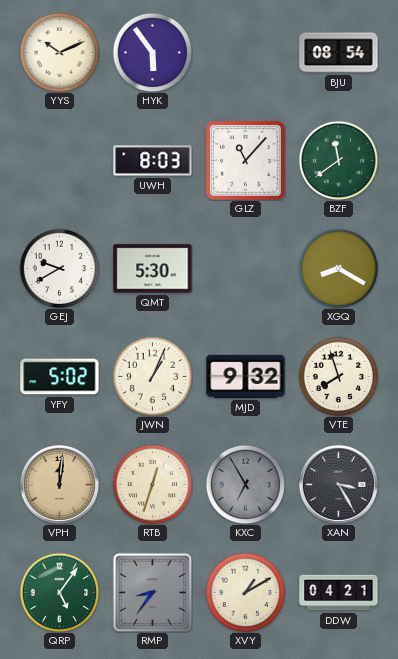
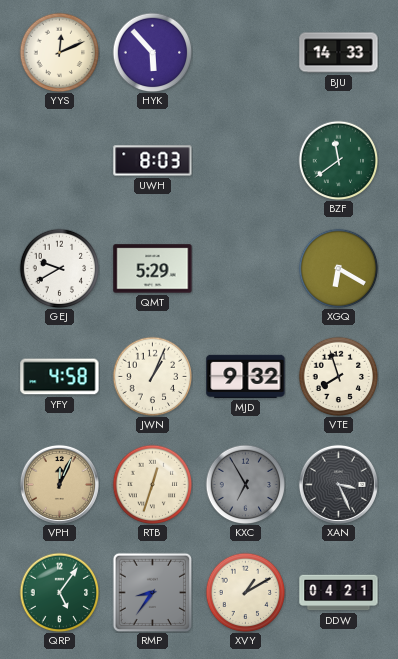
YYS: 10:11 -> 12:11 (59, 52)
HYK: 5:54 -> 5:53 (152, 52)
BJU: 08:54 -> 14:33 (339, 53)
GLZ: 11:07 -> none (246, 161)
QMT: 5:30 -> 5:29 (153, 269)
XGQ: 8:20 -> 6:20 (338, 268)
YFY: 5:02 -> 4:58 (60, 377)
VPH: 12:01 -> 12:04 (59, 484)
XAN: 3:25 -> 3:26 (338, 484)
